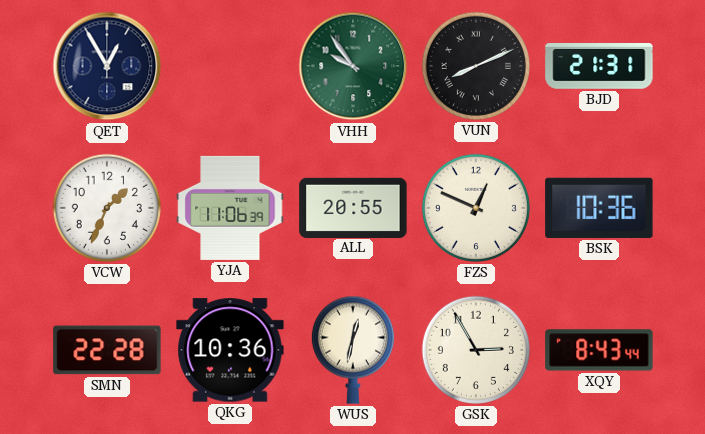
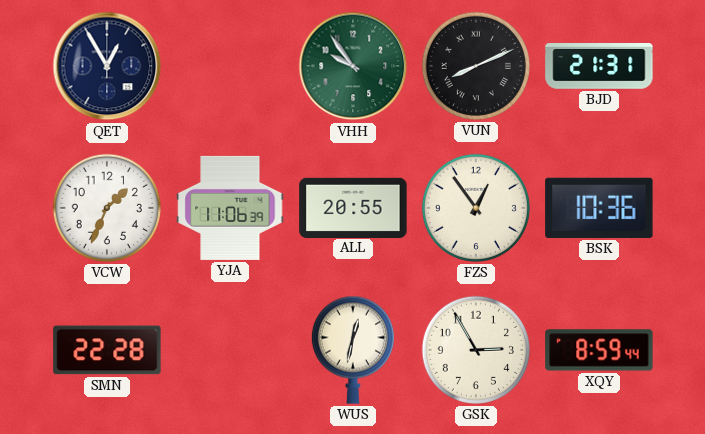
FZS: 12:49 -> 12:54 (476, 208)
QKG: 10:36 -> none (230, 350)
XQY: 8:43 -> 8:59 (599, 350)
